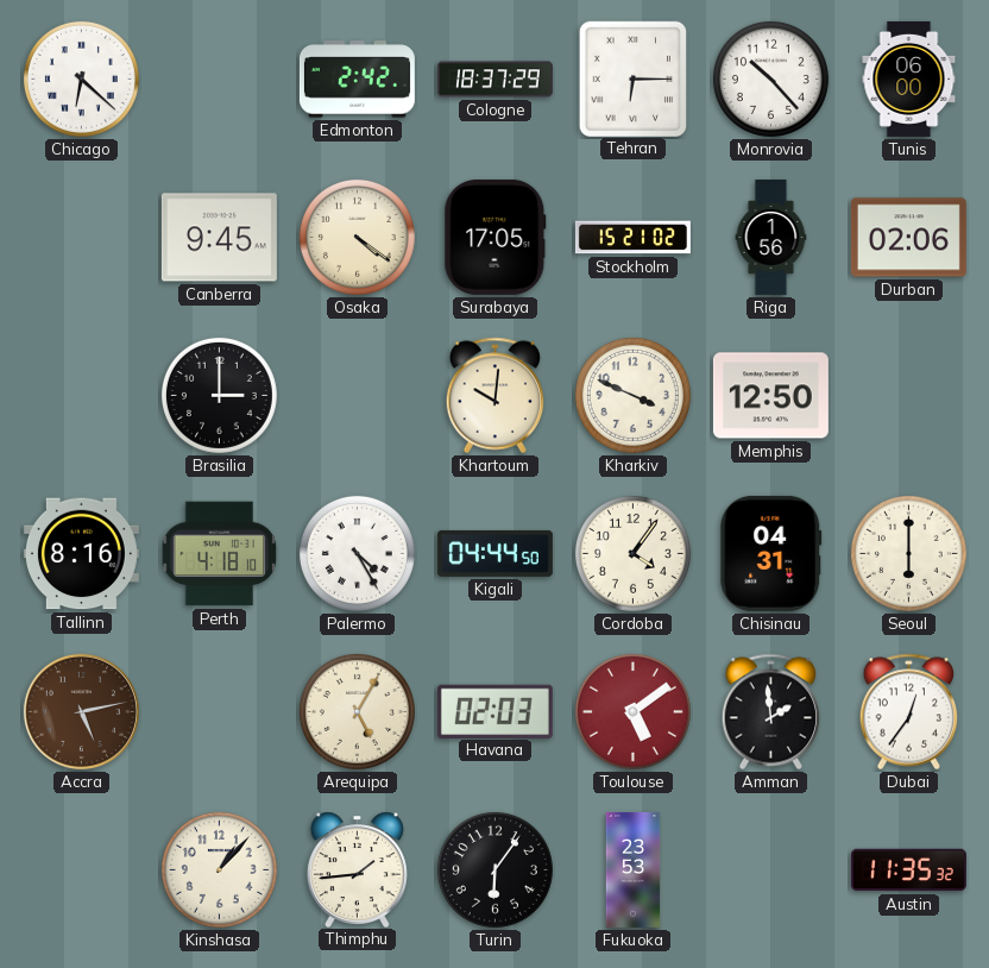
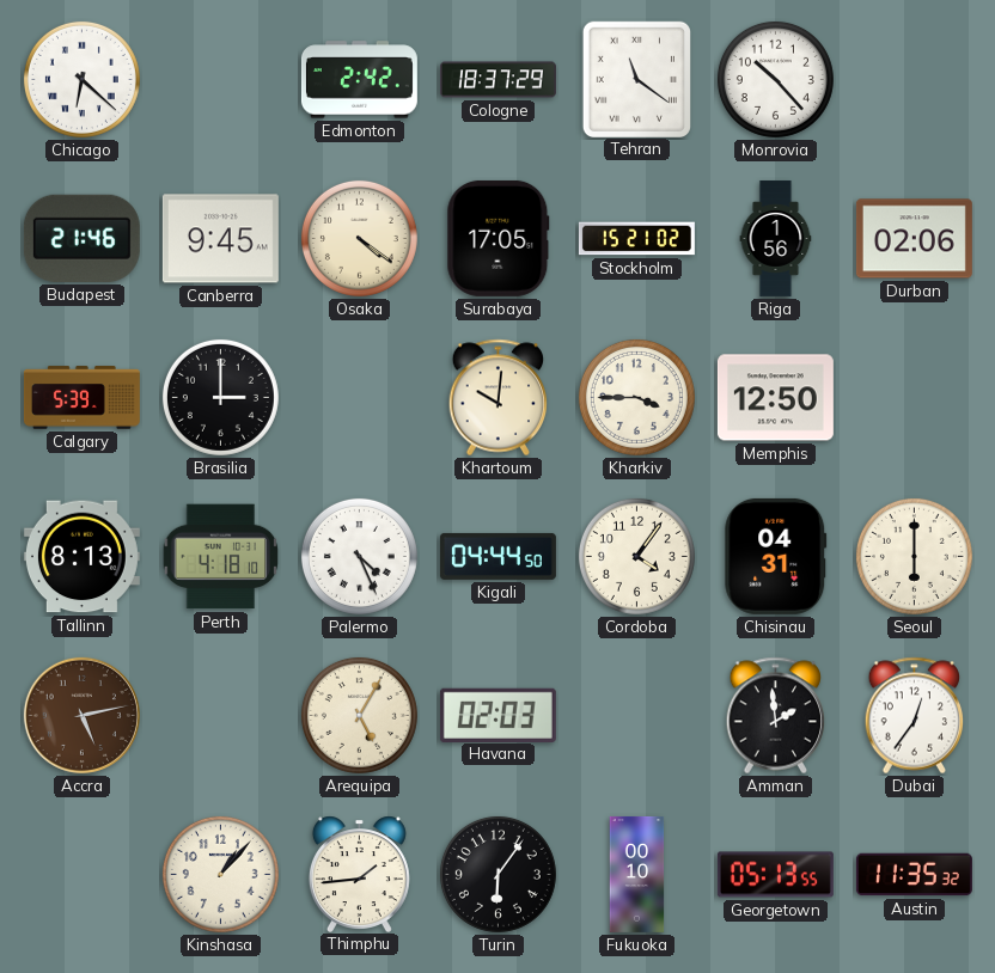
Tehran: 6:15 -> 11:21 (636, 79)
Tunis: 06:00 -> none (909, 78)
Budapest: none -> 21:46 (81, 238)
Calgary: none -> 5:39 (81, 398)
Kharkiv: 3:49 -> 3:45 (636, 397)
Tallinn: 8:16 -> 8:13 (81, 557)
Palermo: 4:25 -> 4:26 (359, 556)
Toulouse: 5:09 -> none (632, 711)
Fukuoka: 23:53 -> 00:10 (637, 874)
Georgetown: none -> 05:13 (775, 875)
